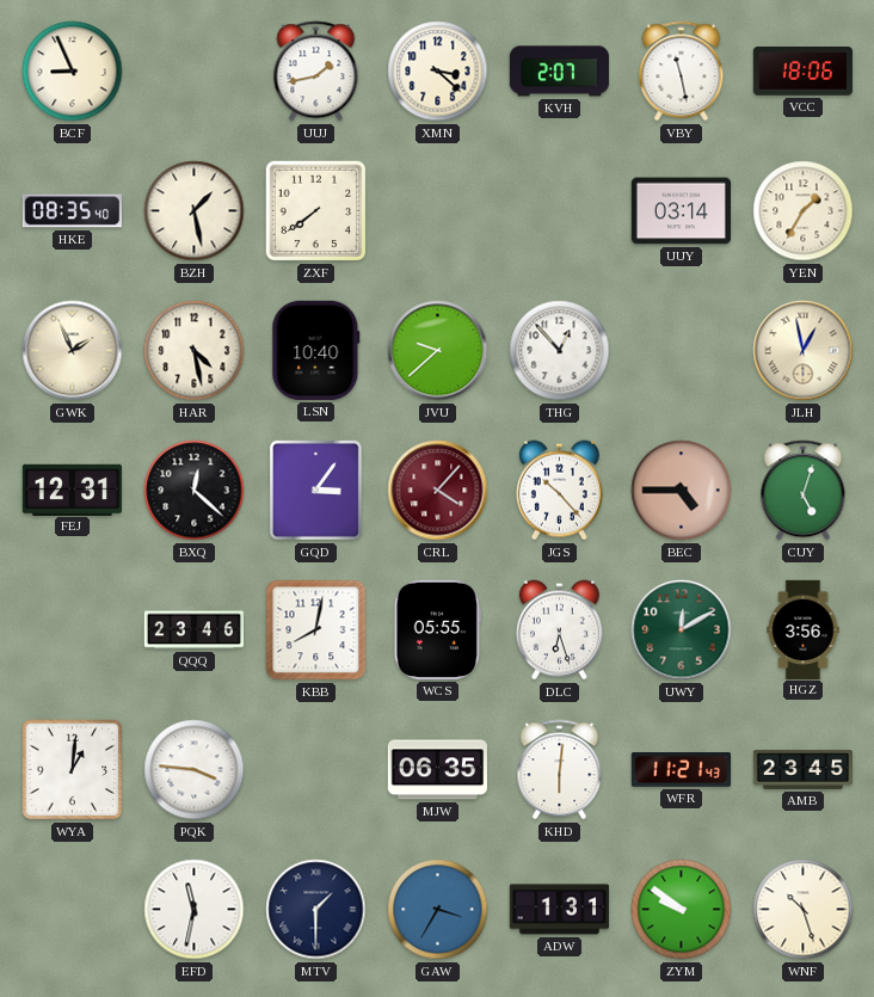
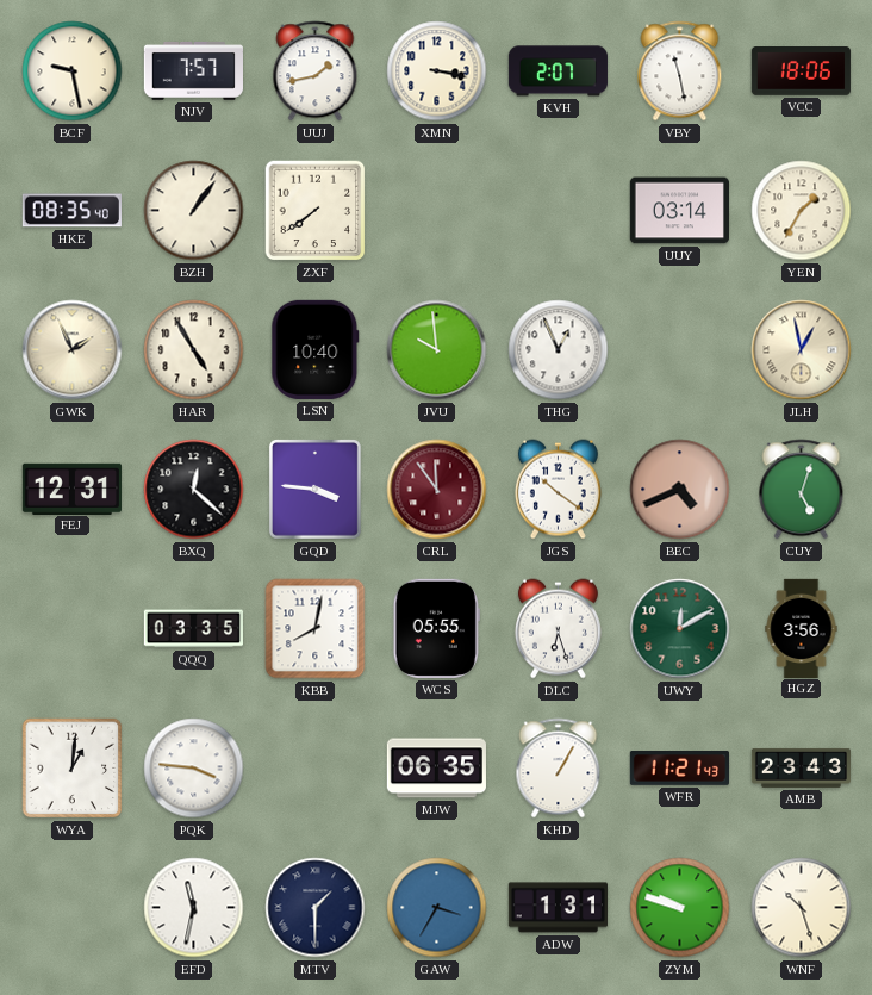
BCF: 8:56 -> 9:28 (73, 71)
NJV: none -> 7:57 (193, 71)
XMN: 3:22 -> 3:17 (437, 71)
BZH: 1:28 -> 1:06 (194, 211)
HAR: 4:28 -> 4:55 (194, 350)
JVU: 9:38 -> 9:59 (437, 350)
THG: 12:53 -> 12:56 (559, 350)
GQD: 3:06 -> 3:46 (314, 489)
CRL: 4:07 -> 11:54 (437, 490)
JGS: 10:23 -> 10:21 (558, 490)
BEC: 4:45 -> 4:41 (680, 490)
QQQ: 23:46 -> 03:35 (193, 629)
KHD: 6:01 -> 1:05 (559, 769)
AMB: 23:45 -> 23:43 (801, 767)
ZYM: 9:51 -> 9:48 (680, 908)
